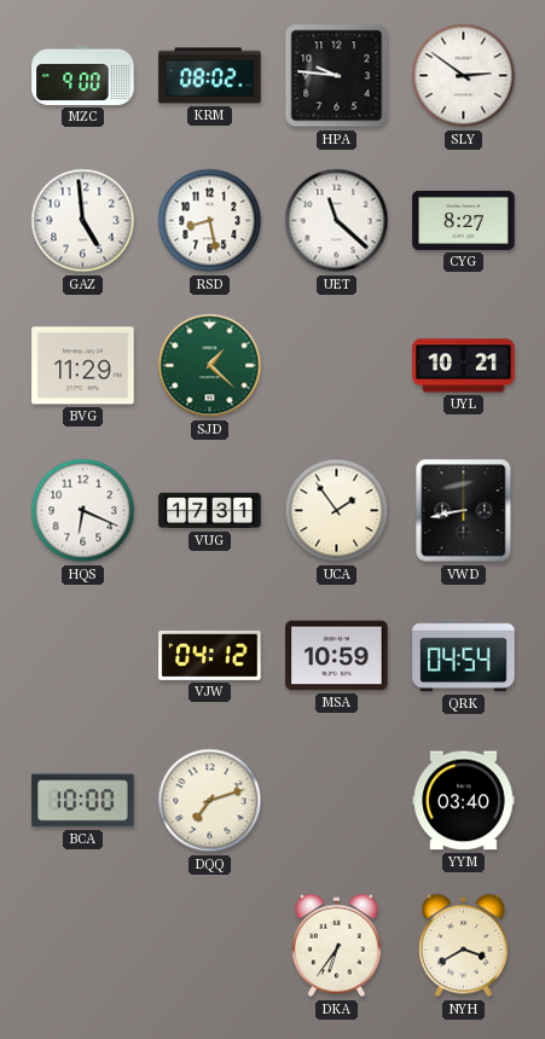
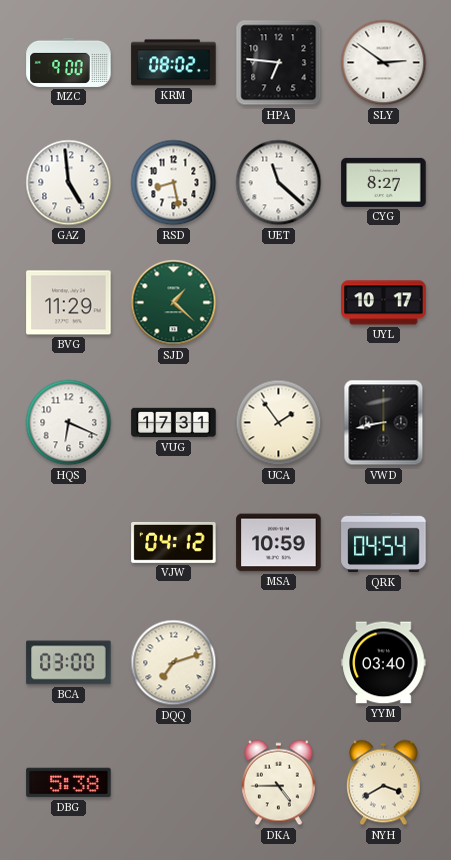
HPA: 9:46 -> 6:46 (279, 63)
UYL: 10:21 -> 10:17 (384, 303)
BCA: 10:00 -> 03:00 (69, 663)
DBG: none -> 5:38 (69, 783)
DKA: 6:36 -> 4:45 (278, 783)
